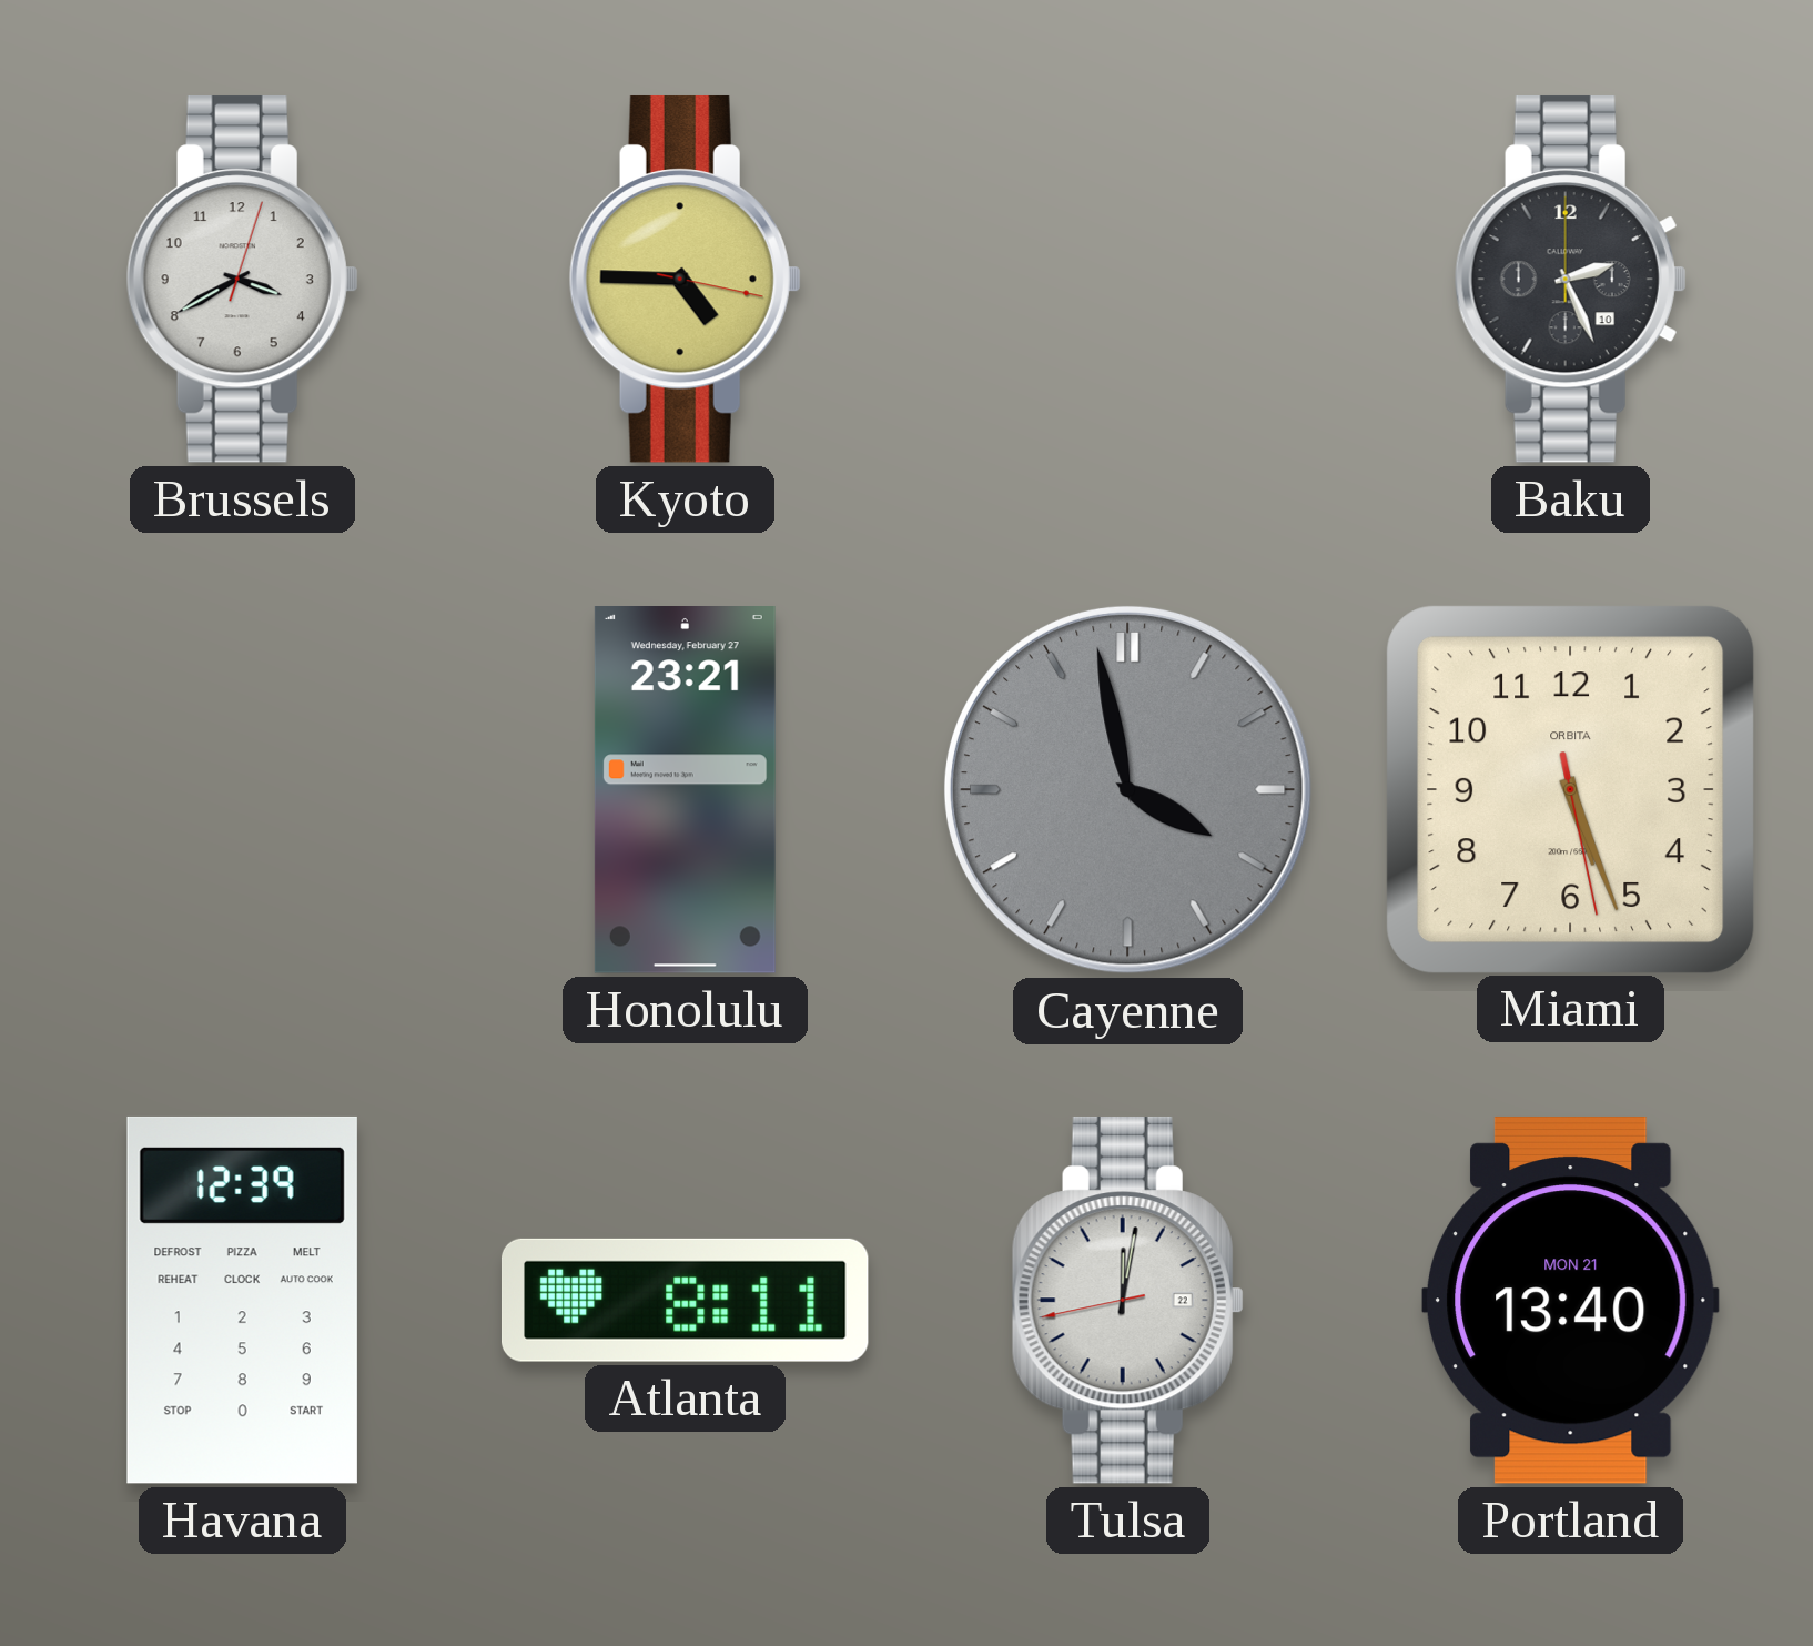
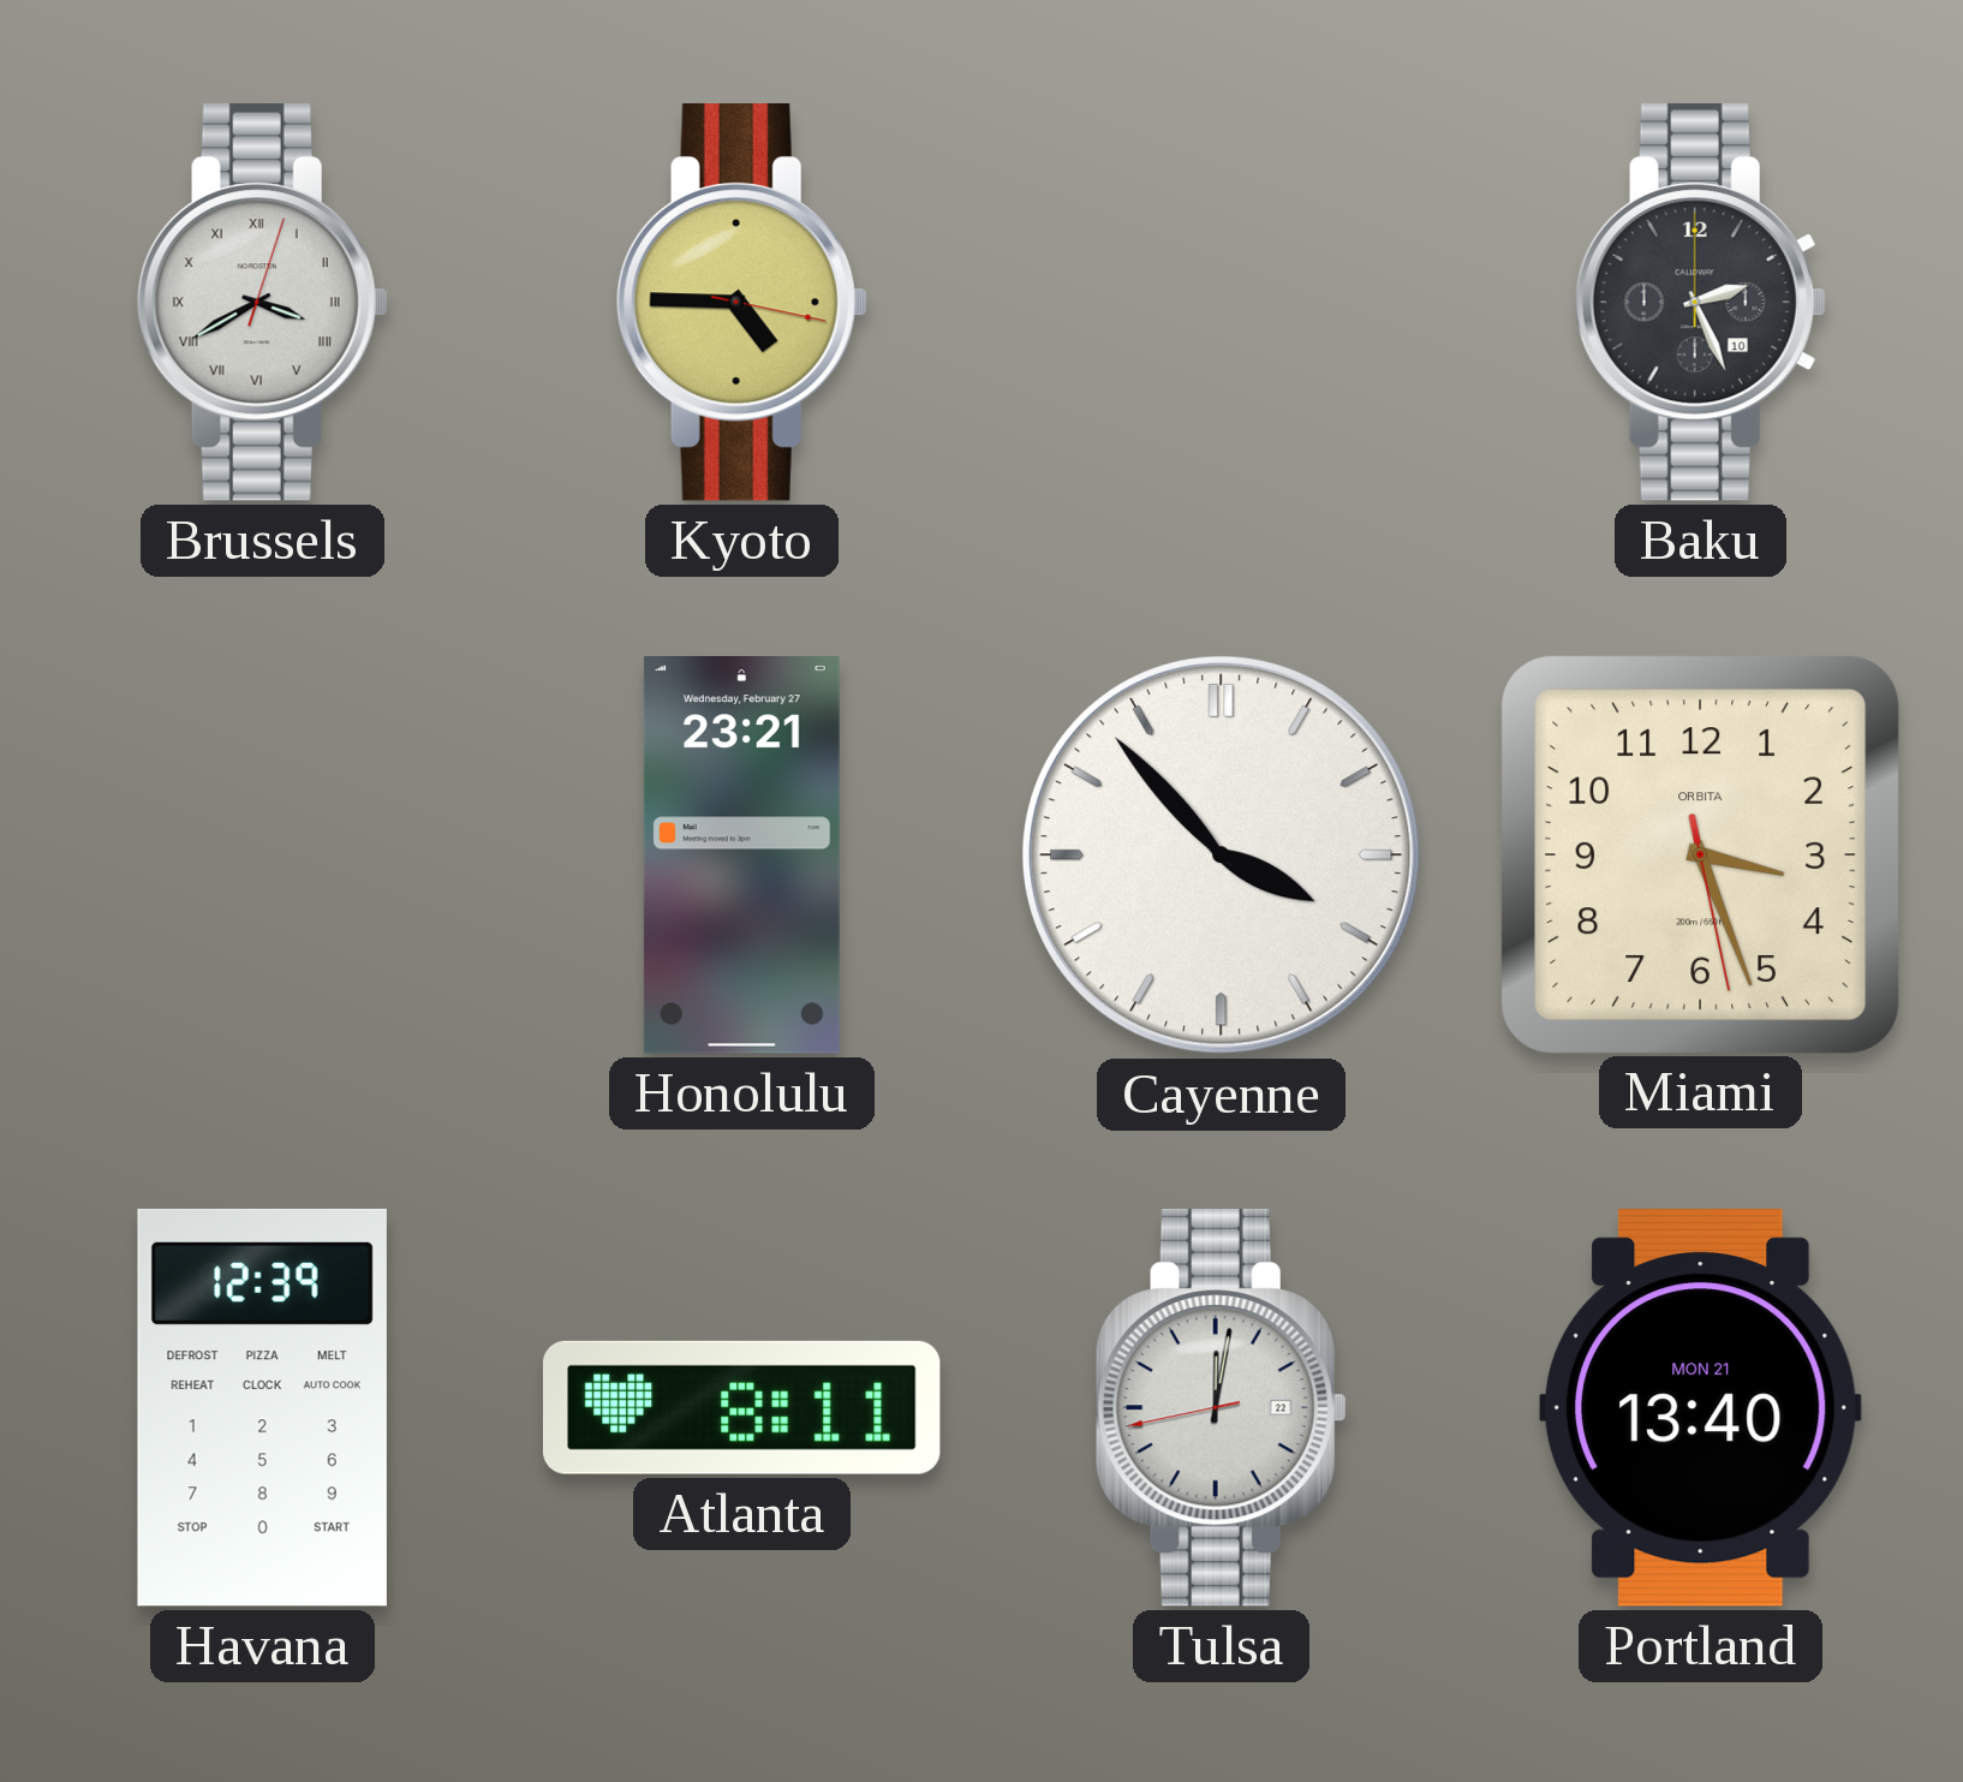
Brussels numerals: Arabic -> Roman (262, 302)
Cayenne: 3:58 -> 3:53 (1221, 854)
Cayenne dial: grey -> white (1221, 854)
Miami: 5:26 -> 3:26 (1700, 854)
